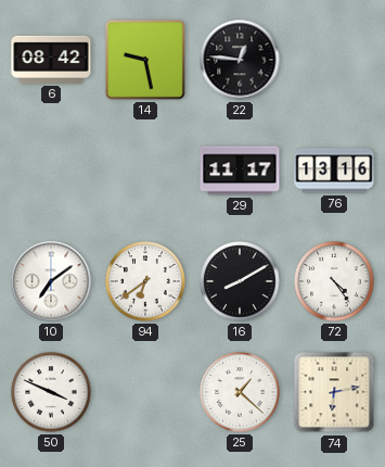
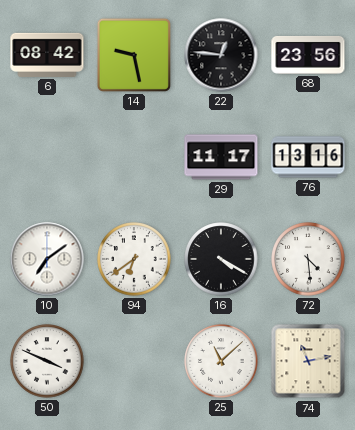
68: none -> 23:56 (308, 55)
16: 8:10 -> 4:20 (221, 259)
72: 4:24 -> 4:29 (308, 259)
25: 1:22 -> 11:08 (221, 361)
74: 6:13 -> 11:13 (308, 361)
